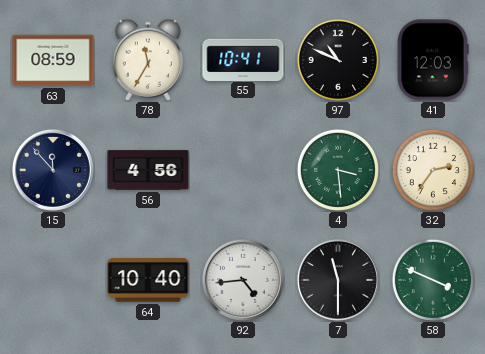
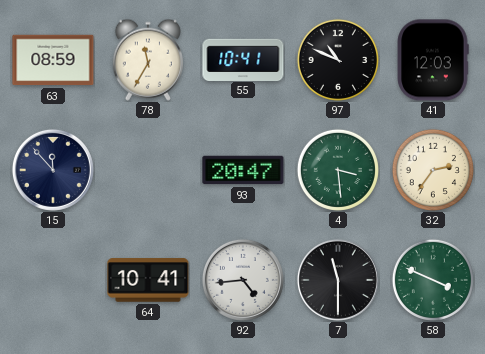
56: 4:56 -> none (148, 170)
93: none -> 20:47 (243, 170)
64: 10:40 -> 10:41 (148, 280)
